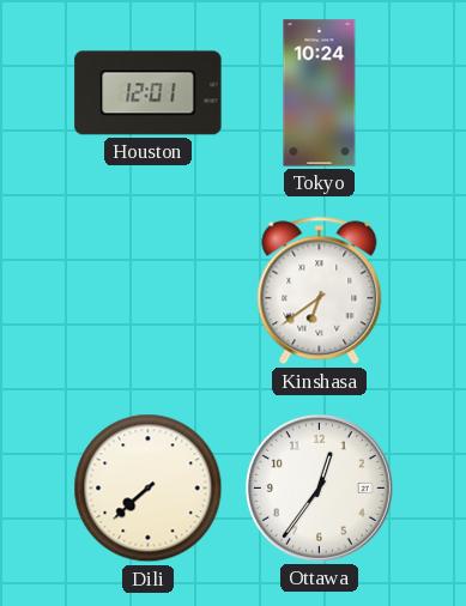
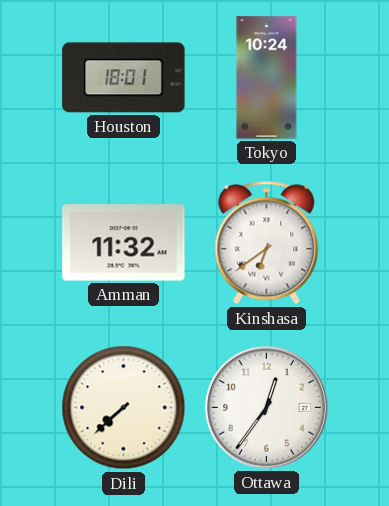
Houston: 12:01 -> 18:01 (124, 78)
Amman: none -> 11:32 (124, 243)
